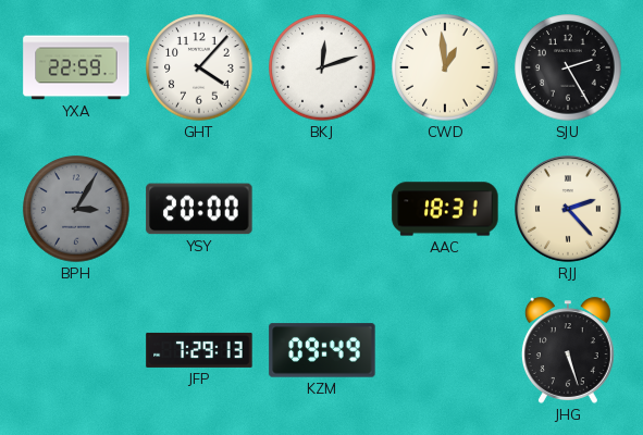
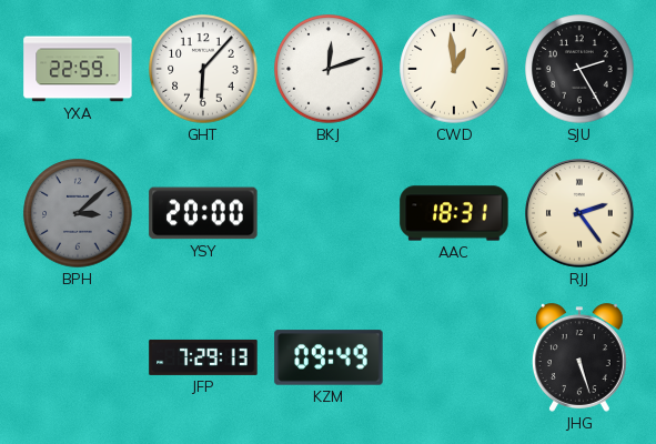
GHT: 4:07 -> 6:07 (203, 69)
BPH: 3:05 -> 3:08 (78, 213)
RJJ: 2:23 -> 2:24 (581, 214)
